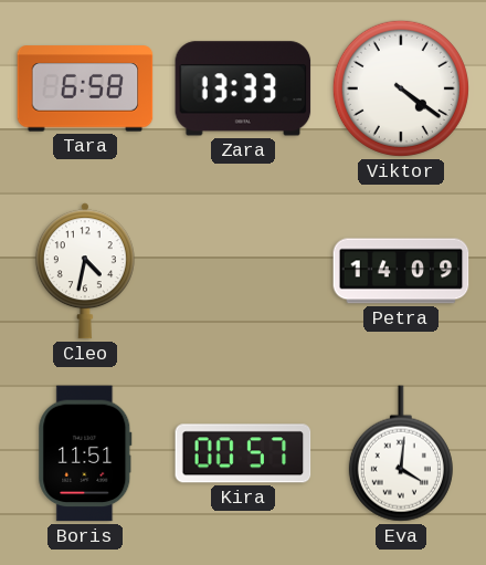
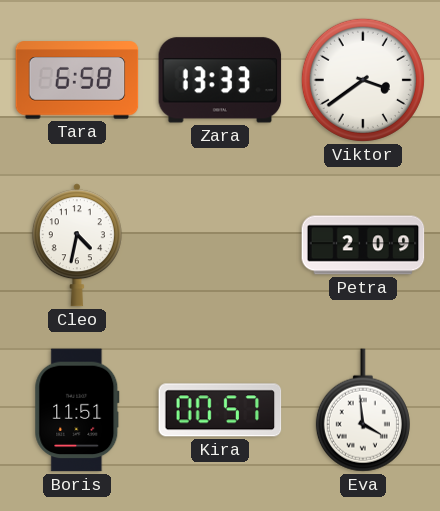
Viktor: 4:21 -> 3:39 (363, 80)
Petra: 14:09 -> 2:09 (363, 245)
Eva: 4:01 -> 3:59 (363, 410)
